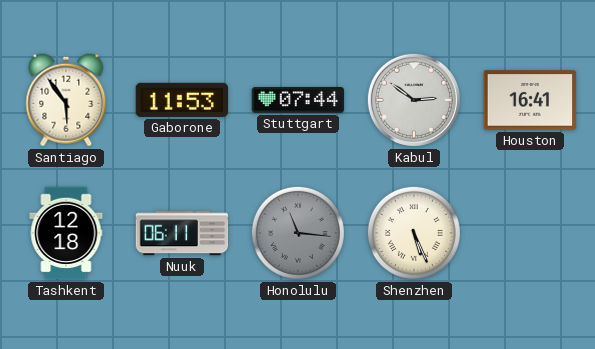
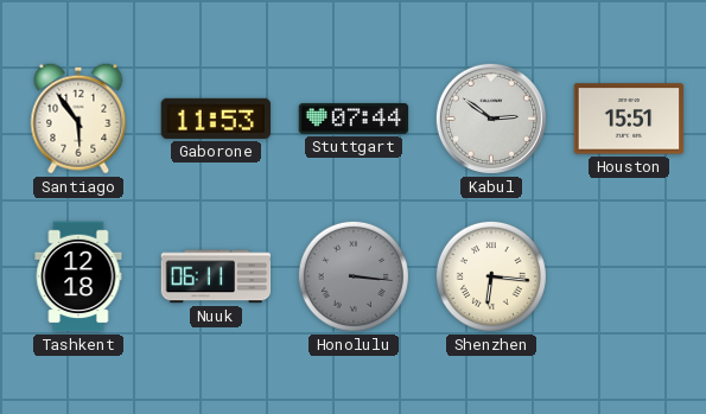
Houston: 16:41 -> 15:51 (629, 119)
Honolulu: 11:16 -> 3:16 (354, 276)
Shenzhen: 5:26 -> 6:16 (491, 276)
